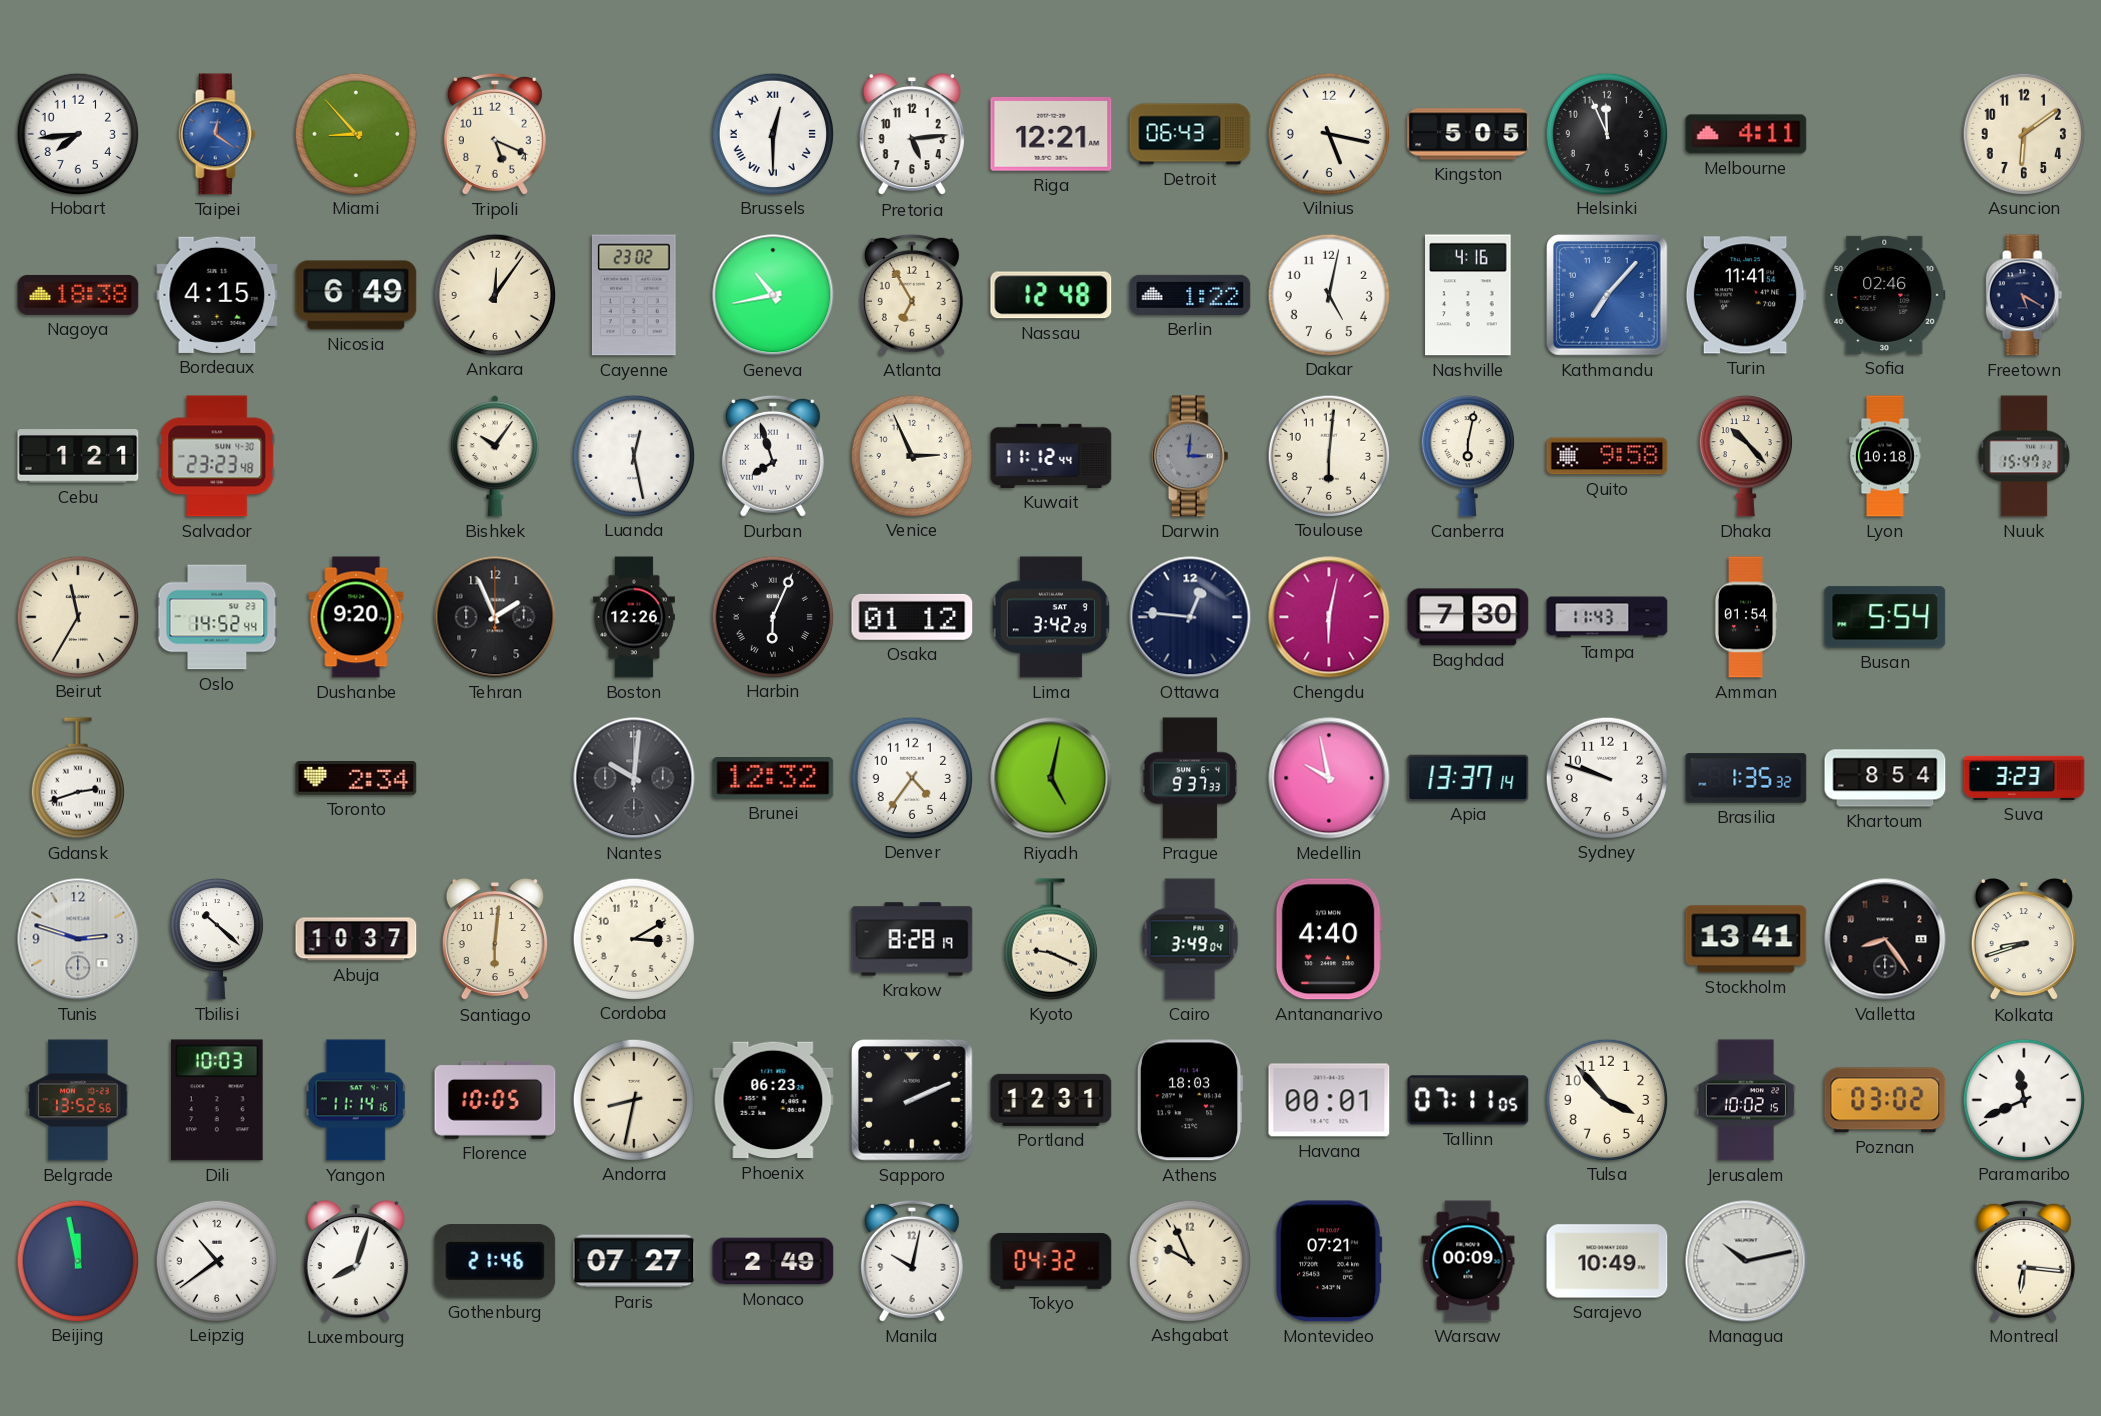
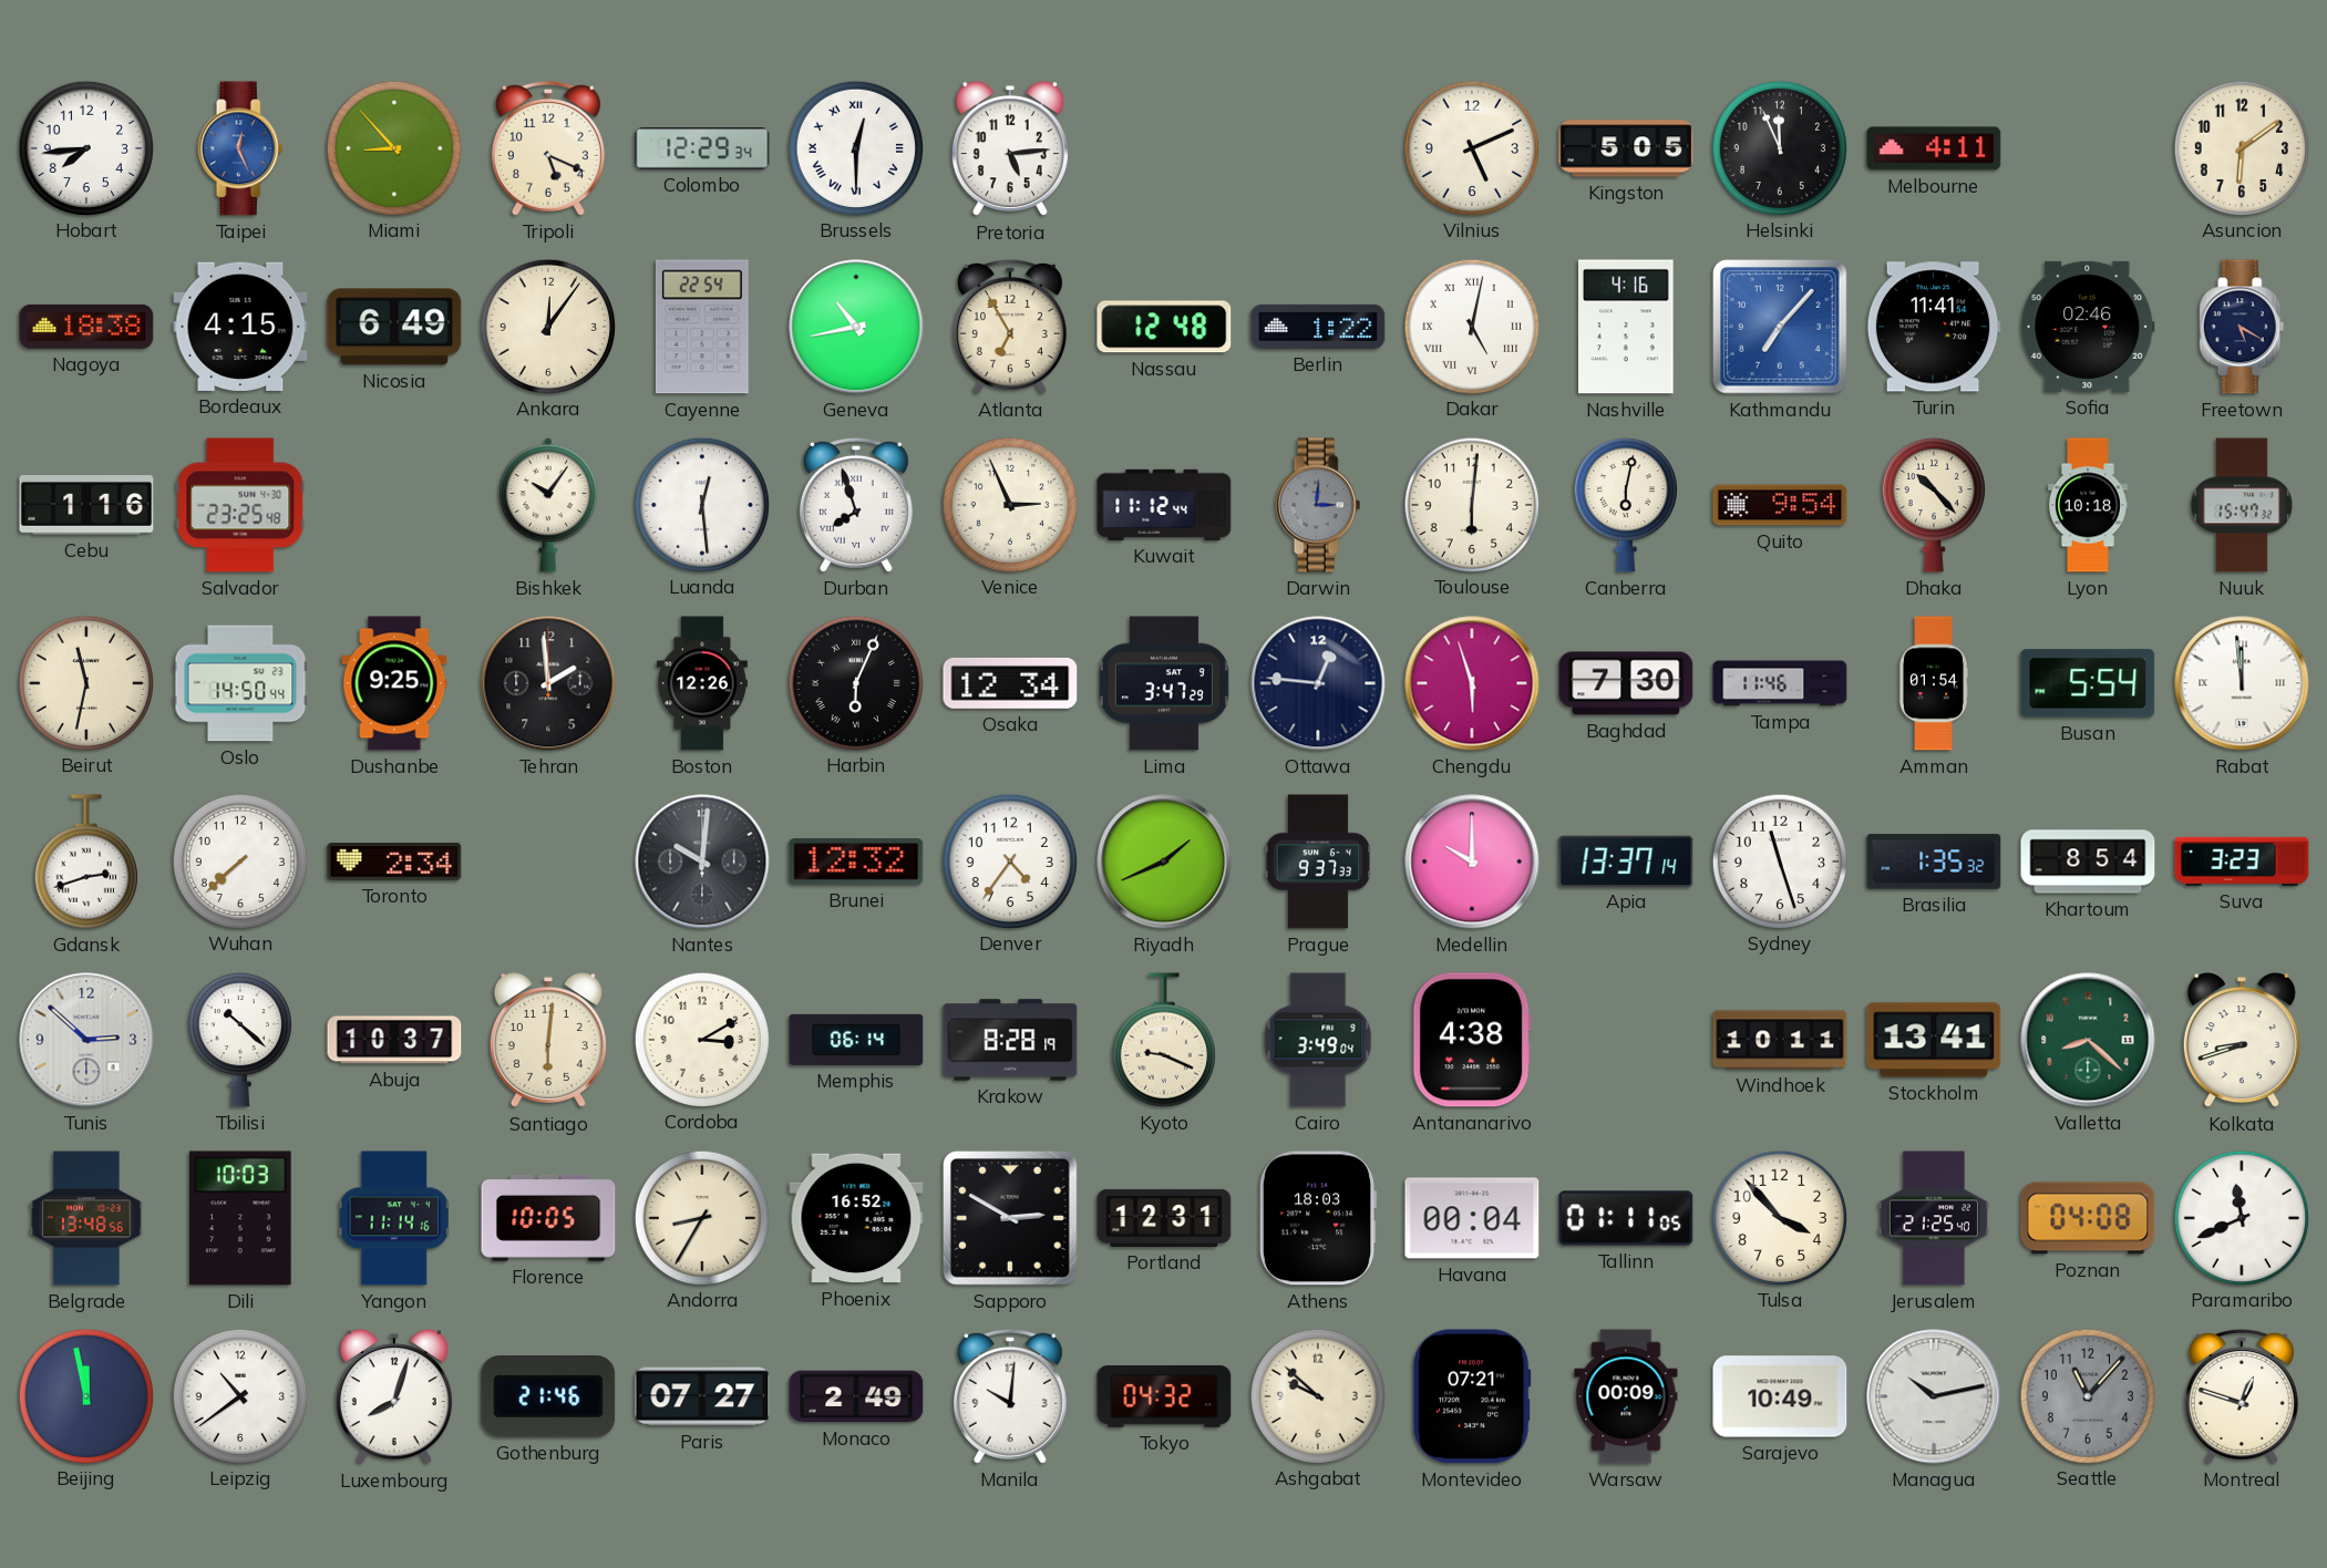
Taipei: 12:21 -> 12:26 (240, 148)
Colombo: none -> 12:29 (702, 148)
Riga: 12:21 -> none (1051, 134)
Detroit: 06:43 -> none (1190, 134)
Vilnius: 5:17 -> 5:11 (1471, 147)
Cayenne: 23:02 -> 22:54 (702, 327)
Dakar numerals: Arabic -> Roman (1471, 326)
Cebu: 1:21 -> 1:16 (86, 506)
Salvador: 23:23 -> 23:25 (240, 505)
Luanda: 12:28 -> 12:29 (701, 504)
Quito: 9:58 -> 9:54 (1780, 505)
Beirut: 11:35 -> 11:32 (85, 682)
Oslo: 14:52 -> 14:50 (240, 683)
Dushanbe: 9:20 -> 9:25 (394, 683)
Tehran: 1:56 -> 1:59 (548, 683)
Osaka: 01:12 -> 12:34 (1010, 683)
Lima: 3:42 -> 3:47 (1164, 683)
Chengdu: 6:02 -> 5:57 (1472, 683)
Tampa: 11:43 -> 11:46 (1780, 683)
Rabat: none -> 11:59 (2242, 683)
Wuhan: none -> 7:38 (239, 860)
Riyadh: 5:02 -> 1:41 (1164, 862)
Medellin: 9:58 -> 10:00 (1472, 862)
Sydney: 9:48 -> 11:27 (1779, 860)
Tunis: 2:48 -> 2:52 (86, 1040)
Memphis: none -> 06:14 (856, 1040)
Antananarivo: 4:40 -> 4:38 (1472, 1040)
Windhoek: none -> 10:11 (1780, 1040)
Valletta: 8:24 -> 8:22 (2088, 1040)
Valletta dial: black -> green (2088, 1040)
Belgrade: 13:52 -> 13:48 (86, 1218)
Andorra: 8:32 -> 8:35 (701, 1217)
Phoenix: 06:23 -> 16:52 (856, 1218)
Sapporo: 2:11 -> 2:50 (1011, 1219)
Havana: 00:01 -> 00:04 (1472, 1218)
Tallinn: 07:11 -> 01:11 (1626, 1218)
Jerusalem: 10:02 -> 21:25 (1934, 1218)
Poznan: 03:02 -> 04:08 (2088, 1218)
Manila: 10:02 -> 10:01 (1010, 1396)
Ashgabat: 9:56 -> 9:52 (1317, 1395)
Seattle: none -> 11:07 (2087, 1395)
Montreal: 6:16 -> 12:48 (2242, 1396)
